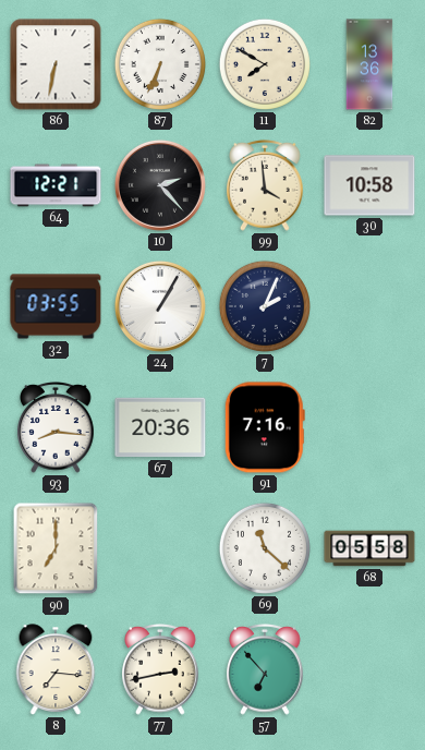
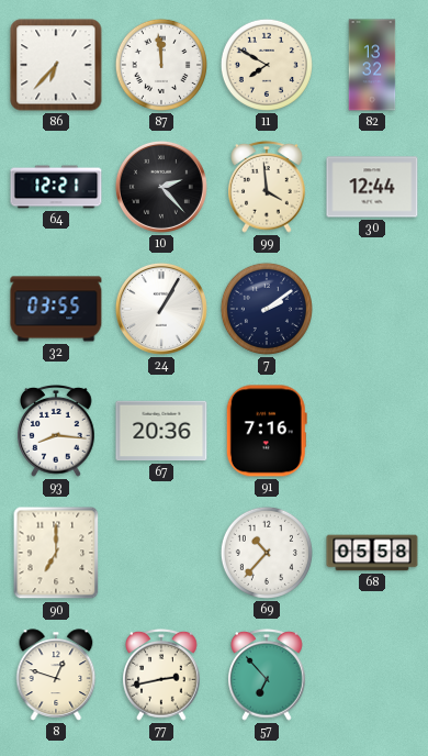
86: 6:32 -> 6:37 (56, 65)
87: 6:34 -> 11:59 (161, 65)
82: 13:36 -> 13:32 (372, 65)
30: 10:58 -> 12:44 (372, 187)
7: 2:04 -> 2:09 (267, 309)
69: 11:22 -> 10:37 (267, 553)
8: 7:16 -> 12:48 (56, 675)
